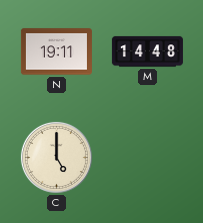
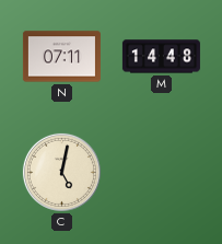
N: 19:11 -> 07:11 (61, 57)
C: 5:00 -> 5:02 (61, 172)
